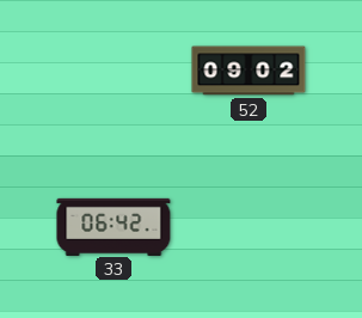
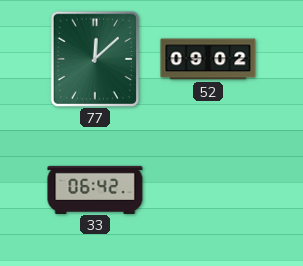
77: none -> 12:08 (95, 58)
